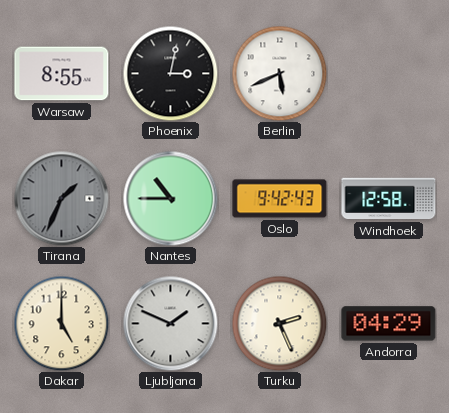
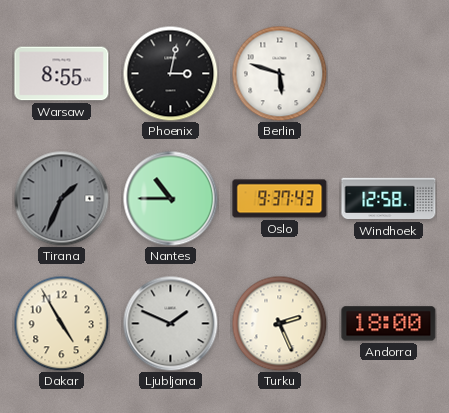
Berlin: 5:41 -> 5:48 (279, 73)
Oslo: 9:42 -> 9:37 (280, 199)
Dakar: 5:00 -> 4:55 (61, 323)
Andorra: 04:29 -> 18:00 (389, 324)
